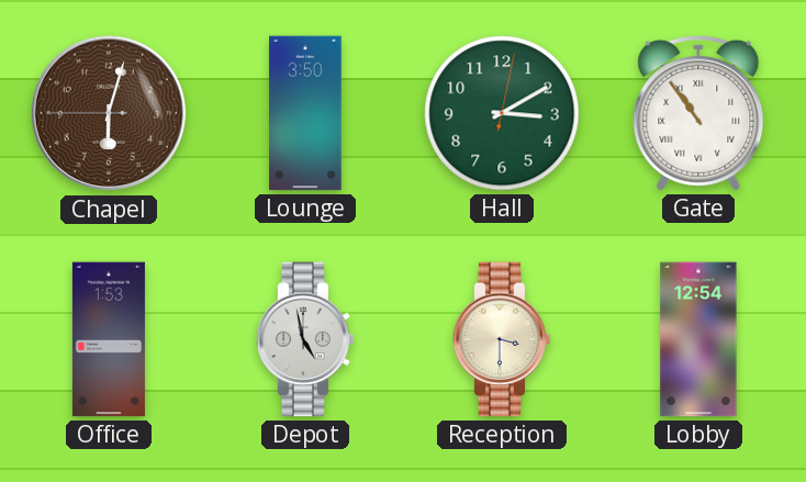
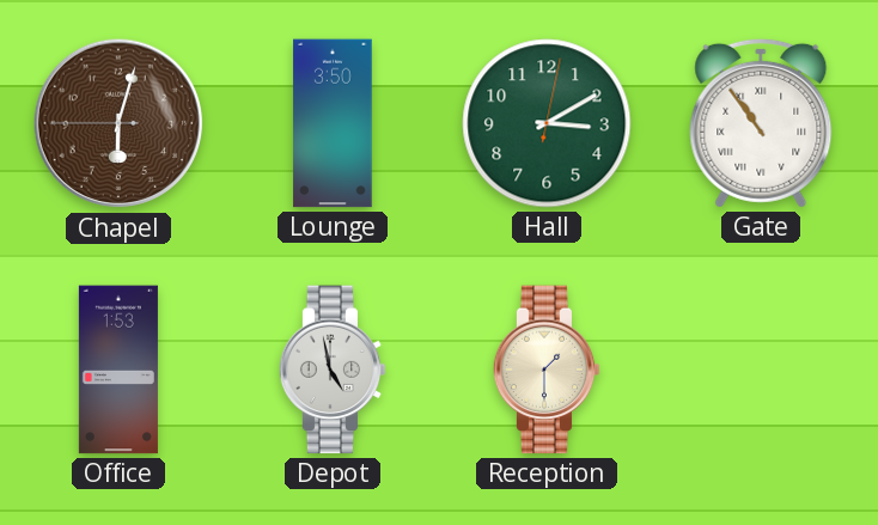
Reception: 3:30 -> 1:30 (547, 370)
Lobby: 12:54 -> none (698, 339)
